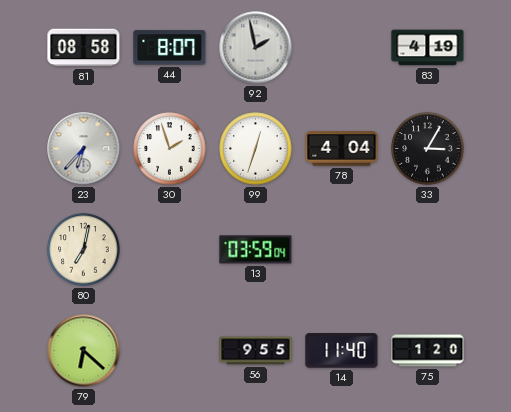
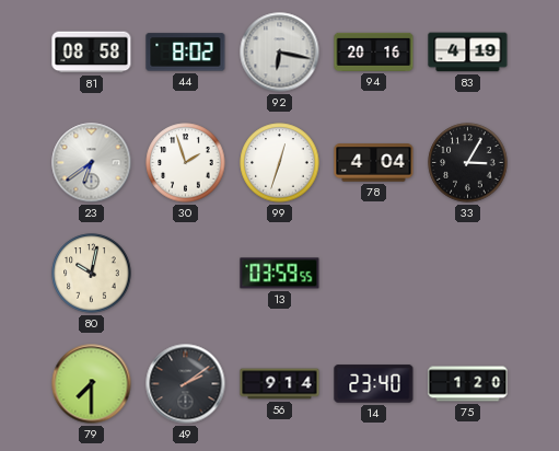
44: 8:07 -> 8:02 (186, 53)
92: 1:58 -> 6:17 (280, 53)
94: none -> 20:16 (374, 51)
23: 6:37 -> 6:39 (92, 163)
80: 7:02 -> 10:02 (92, 274)
13: 03:59:04 -> 03:59:55 (280, 274)
79: 6:22 -> 7:30 (92, 384)
49: none -> 2:09 (186, 384)
56: 9:55 -> 9:14 (280, 384)
14: 11:40 -> 23:40 (374, 384)
